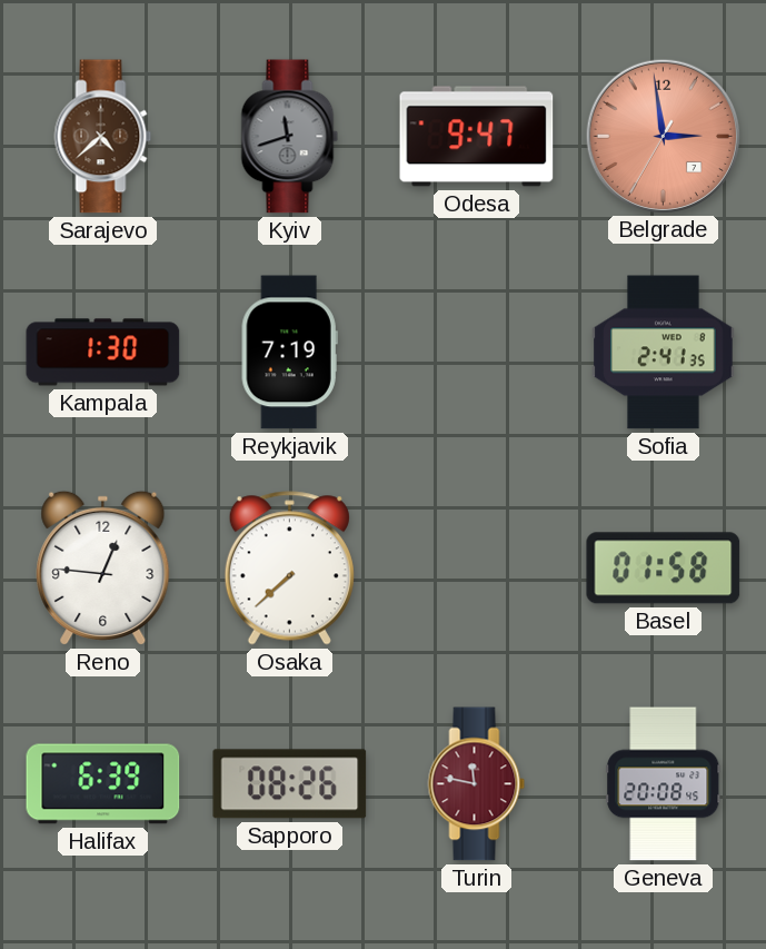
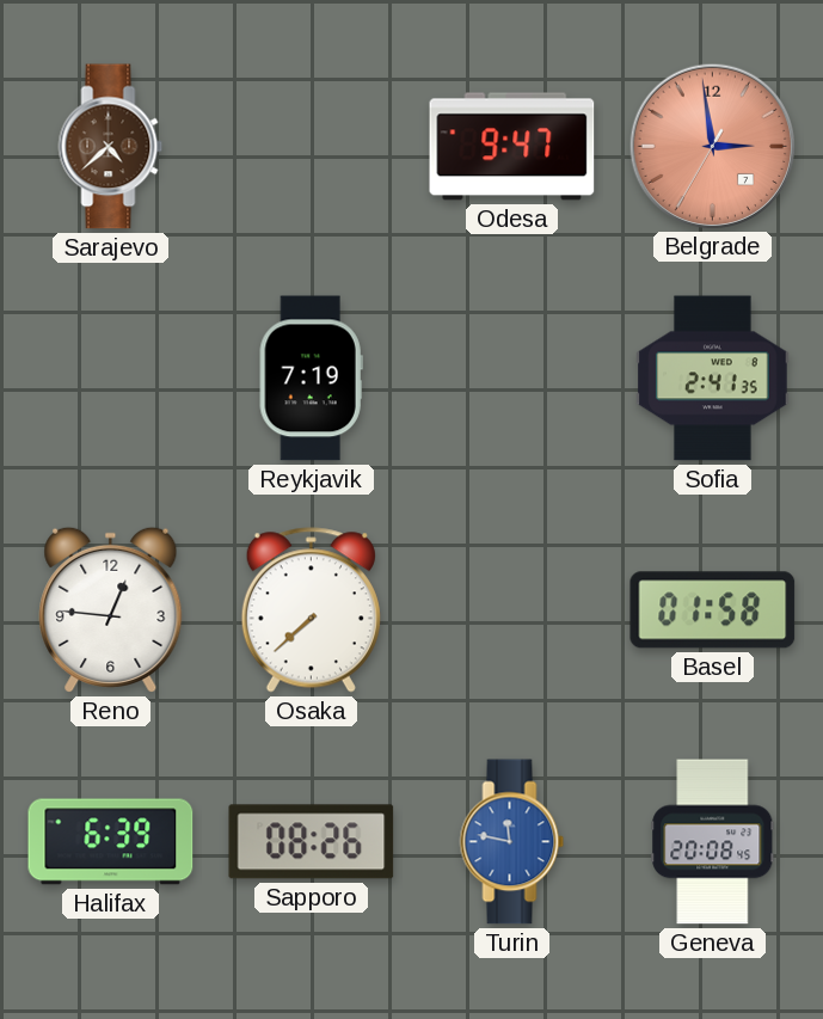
Kyiv: 11:42 -> none (290, 137)
Kampala: 1:30 -> none (103, 353)
Turin dial: burgundy -> blue (512, 842)
